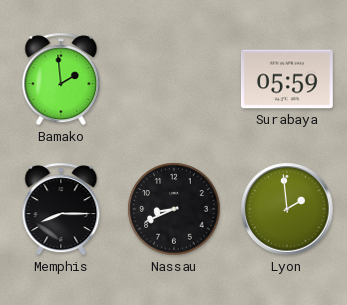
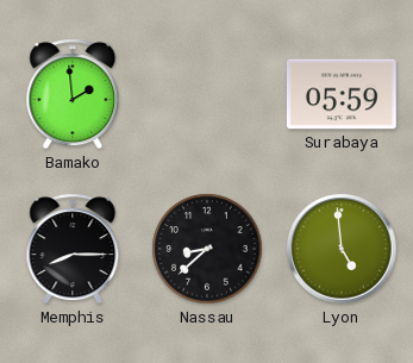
Nassau: 8:41 -> 8:38 (207, 249)
Lyon: 1:59 -> 4:59 (342, 249)
